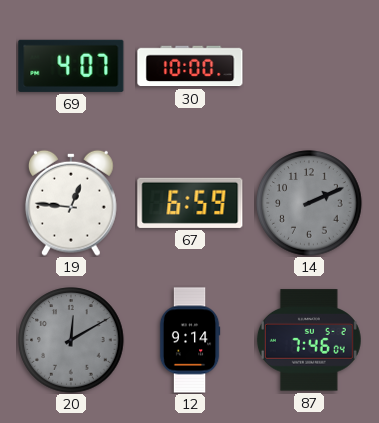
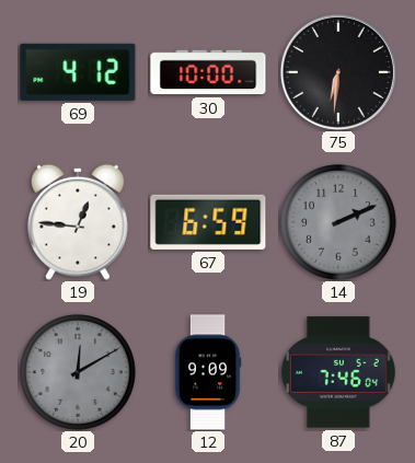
69: 4:07 -> 4:12 (78, 72)
75: none -> 6:31 (338, 72)
12: 9:14 -> 9:09 (208, 372)
